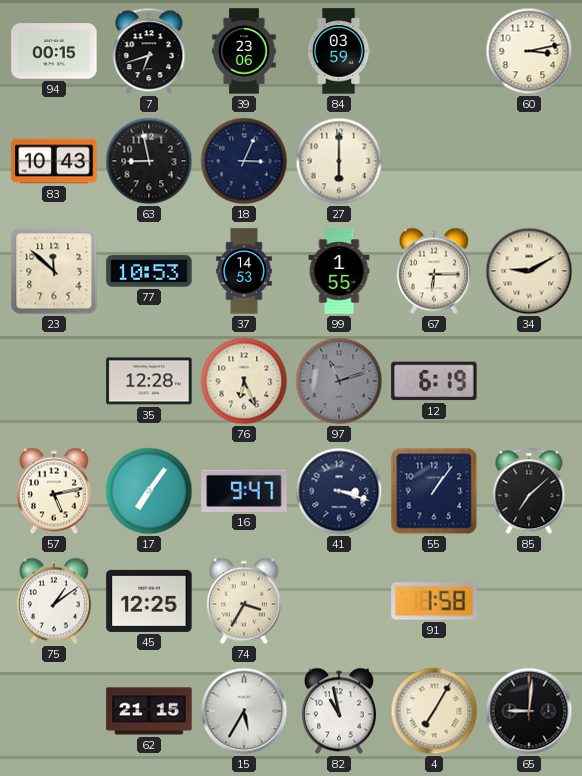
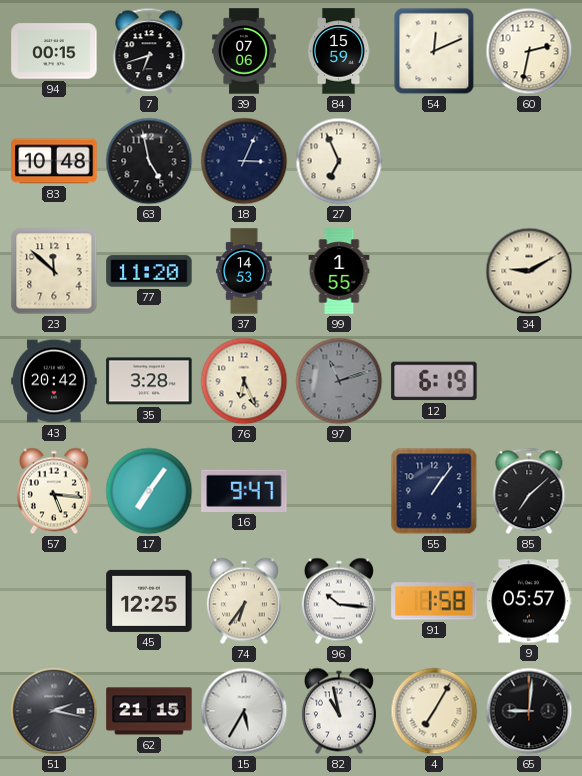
39: 23:06 -> 07:06 (244, 51)
84: 03:59 -> 15:59 (339, 51)
54: none -> 12:11 (434, 51)
60: 3:13 -> 2:32 (529, 51)
83: 10:43 -> 10:48 (54, 161)
63: 8:58 -> 4:58 (149, 161)
27: 6:00 -> 6:56 (339, 161)
77: 10:53 -> 11:20 (149, 271)
67: 6:15 -> none (434, 271)
43: none -> 20:42 (54, 381)
35: 12:28 -> 3:28 (149, 381)
57: 5:13 -> 5:16 (54, 491)
41: 3:18 -> none (339, 491)
75: 1:09 -> none (54, 601)
74: 3:35 -> 6:36 (244, 601)
96: none -> 10:16 (339, 601)
9: none -> 05:57 (529, 601)
51: none -> 2:17 (54, 711)
